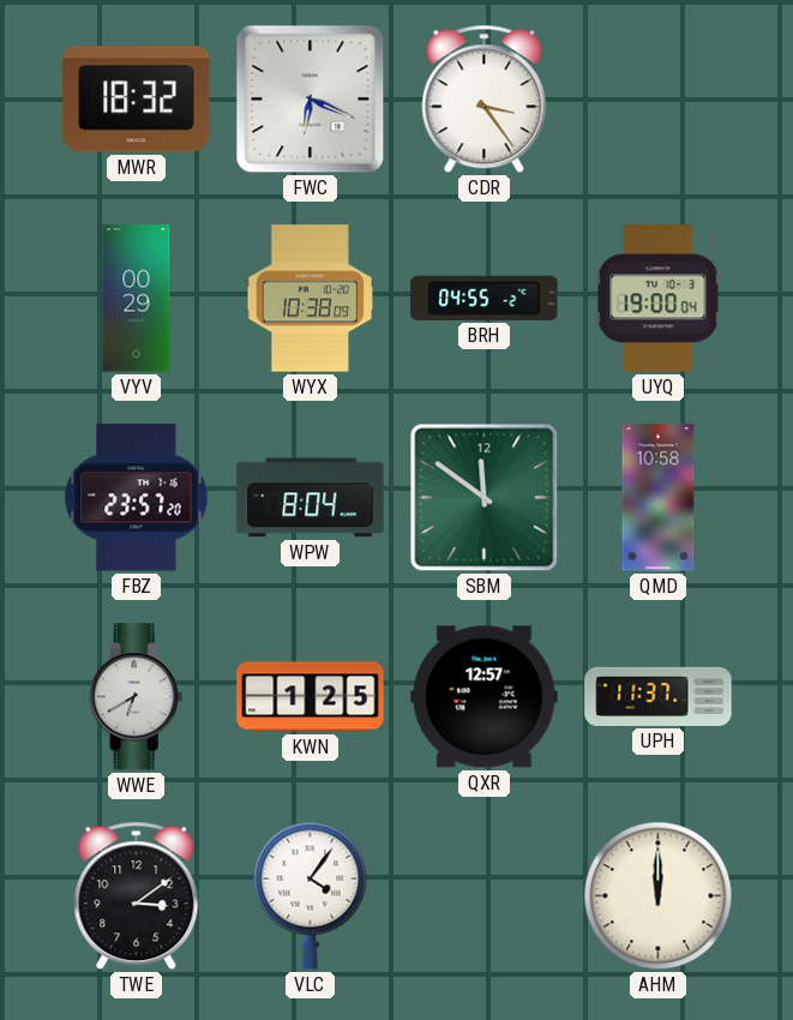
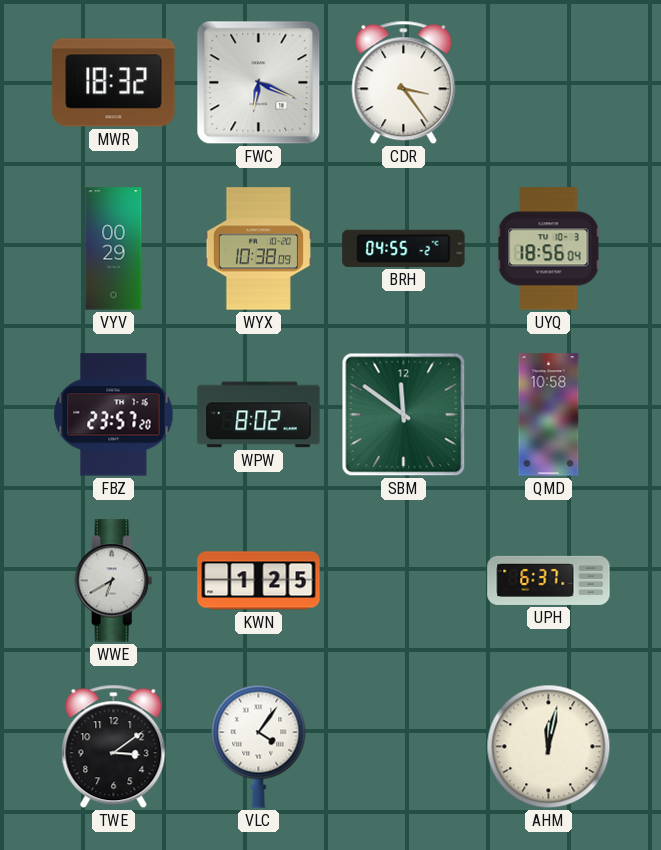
UYQ: 19:00 -> 18:56 (549, 249)
WPW: 8:04 -> 8:02 (259, 415)
QXR: 12:57 -> none (485, 697)
UPH: 11:37 -> 6:37 (549, 580)
AHM: 12:00 -> 12:02 (549, 747)
